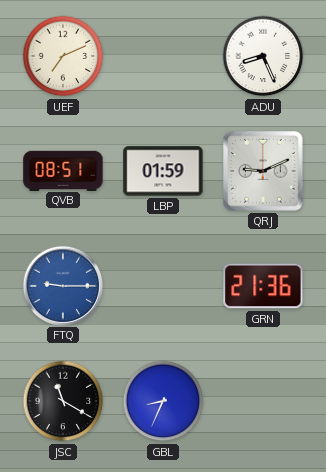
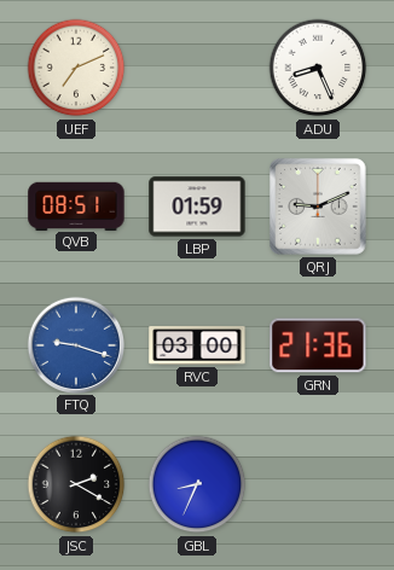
FTQ: 9:15 -> 9:18 (75, 344)
RVC: none -> 03:00 (197, 345)
JSC: 11:20 -> 2:20 (76, 484)
